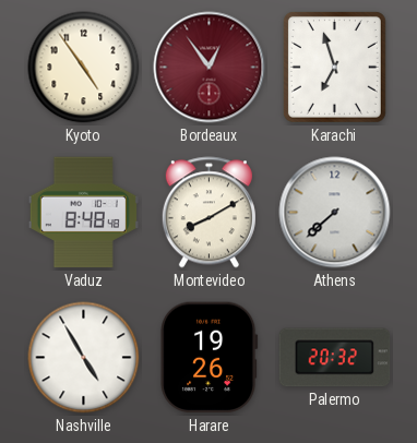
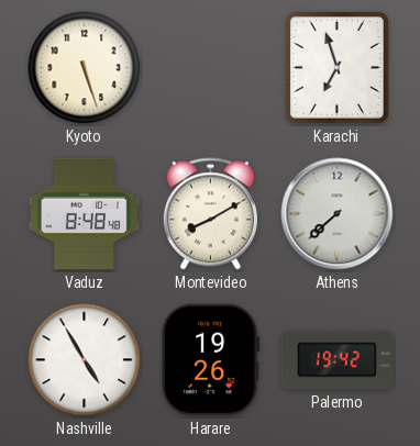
Kyoto: 4:54 -> 5:27 (85, 68)
Bordeaux: 12:54 -> none (210, 68)
Palermo: 20:32 -> 19:42 (338, 360)
